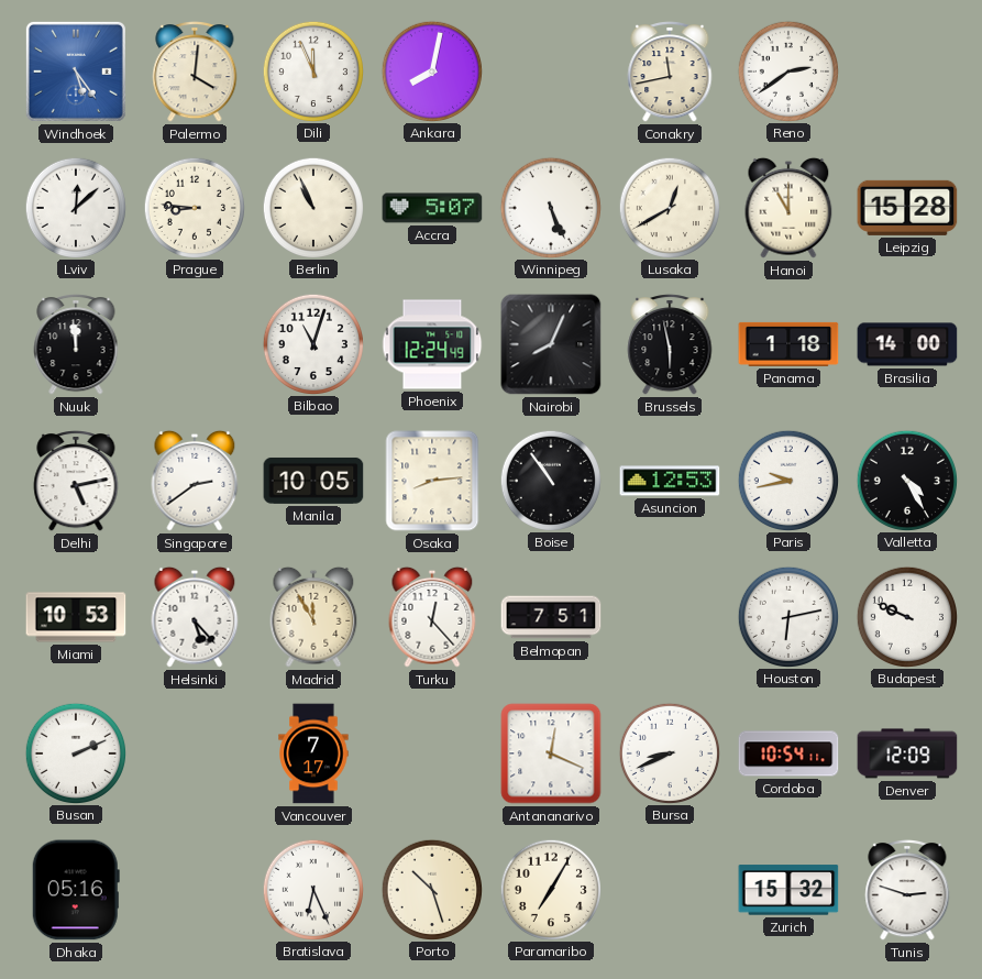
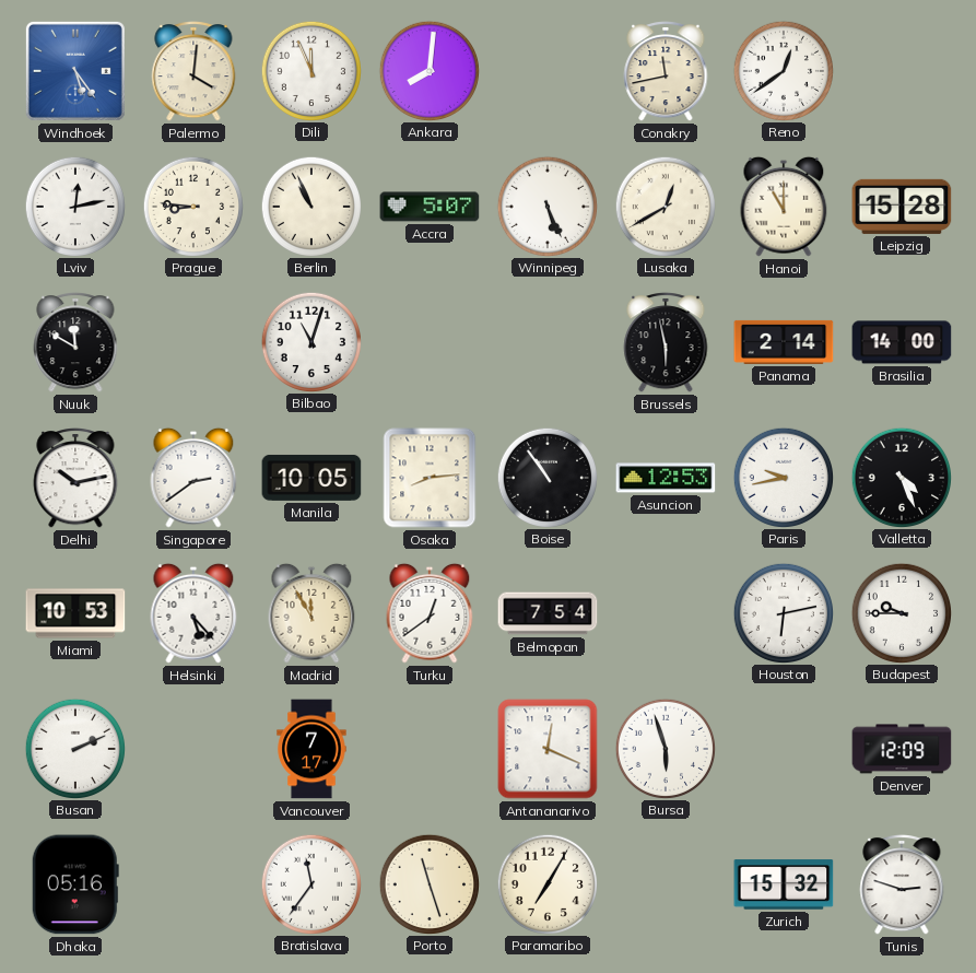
Ankara: 8:02 -> 8:01 (428, 70)
Reno: 2:39 -> 12:39 (783, 70)
Lviv: 12:08 -> 12:13 (74, 206)
Nuuk: 11:59 -> 11:50 (75, 343)
Phoenix: 12:24 -> none (432, 344)
Nairobi: 8:04 -> none (551, 344)
Panama: 1:18 -> 2:14 (784, 342)
Delhi: 5:13 -> 10:13 (75, 479)
Valletta: 4:25 -> 4:26 (901, 477)
Turku: 12:23 -> 12:39 (430, 613)
Belmopan: 7:51 -> 7:54 (548, 613)
Budapest: 9:49 -> 9:45 (901, 612)
Bursa: 8:41 -> 5:57 (665, 748)
Cordoba: 10:54 -> none (788, 754)
Bratislava: 6:26 -> 11:36 (310, 883)
Porto: 10:27 -> 11:27 (428, 883)
